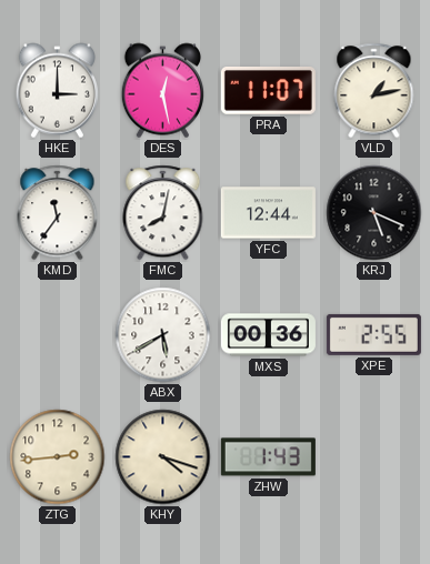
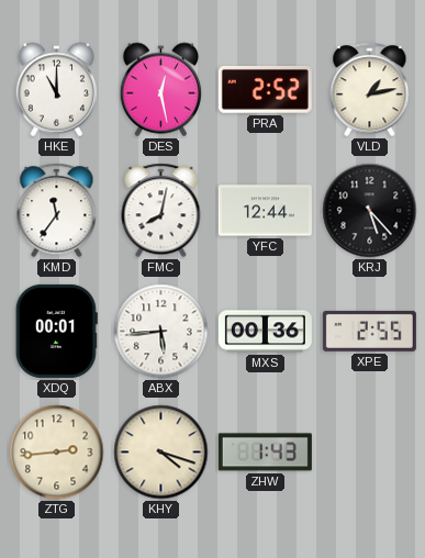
HKE: 3:00 -> 11:00 (56, 90)
PRA: 11:07 -> 2:52 (265, 90)
KRJ: 5:19 -> 5:23 (370, 211)
XDQ: none -> 00:01 (56, 331)
ABX: 5:40 -> 5:44 (161, 332)
